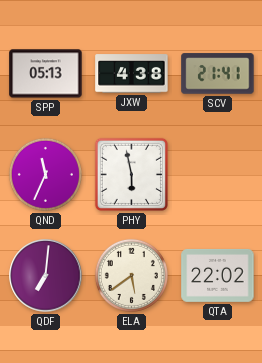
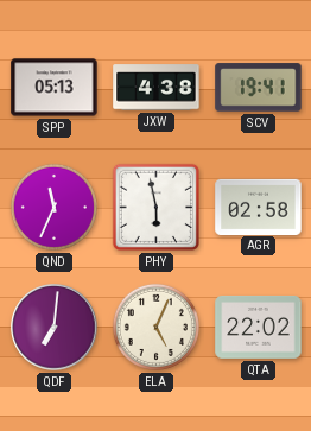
SCV: 21:41 -> 19:41 (259, 88)
AGR: none -> 02:58 (259, 207)
ELA: 5:39 -> 5:04 (155, 327)
